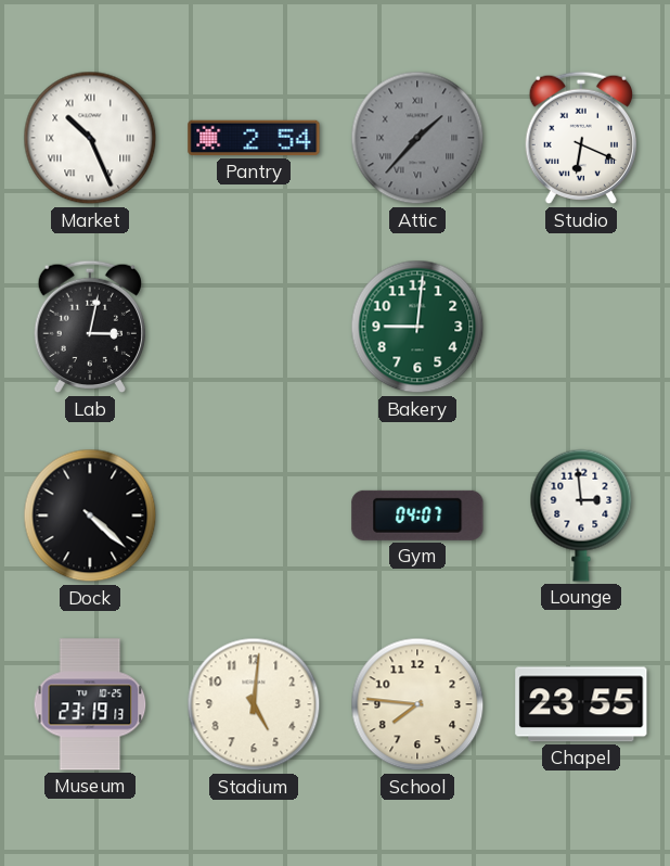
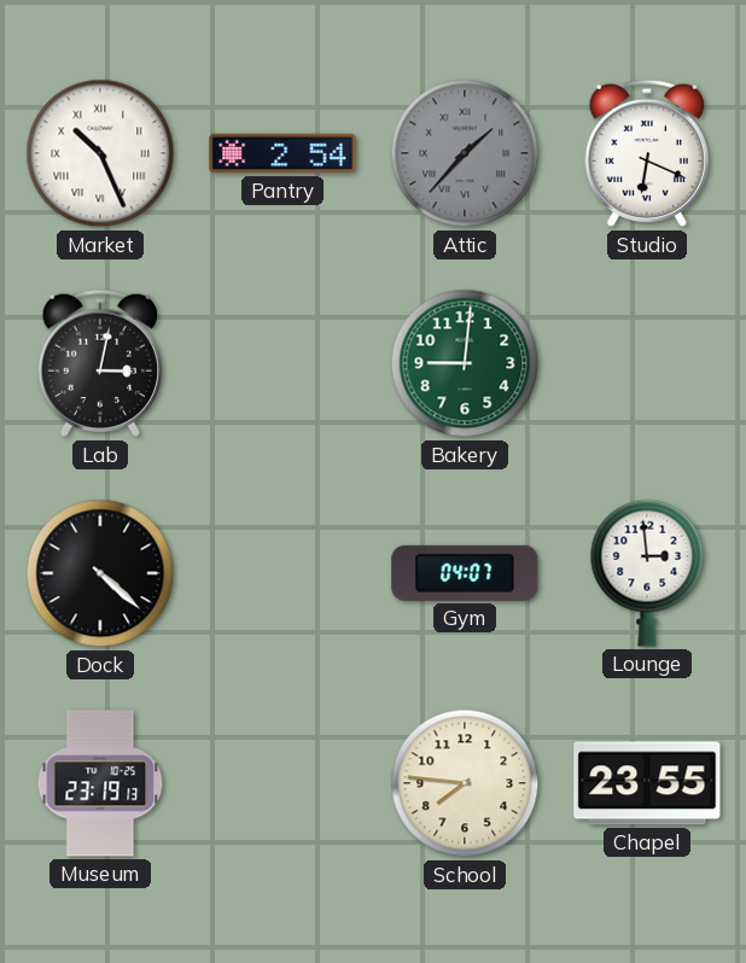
Stadium: 5:01 -> none (254, 704)
